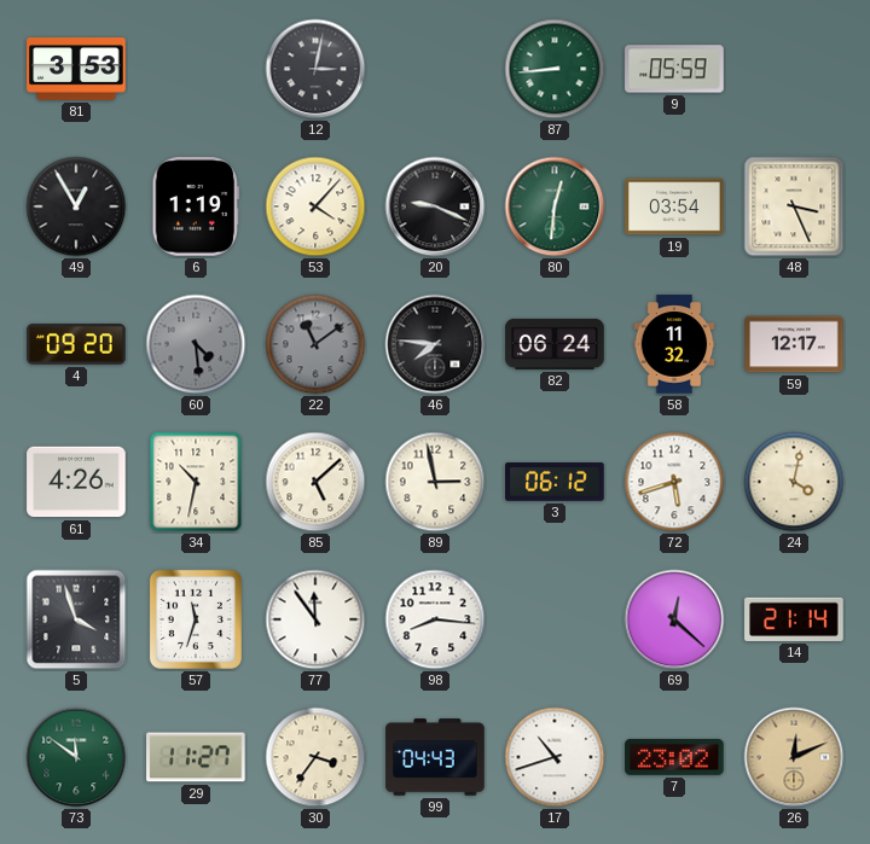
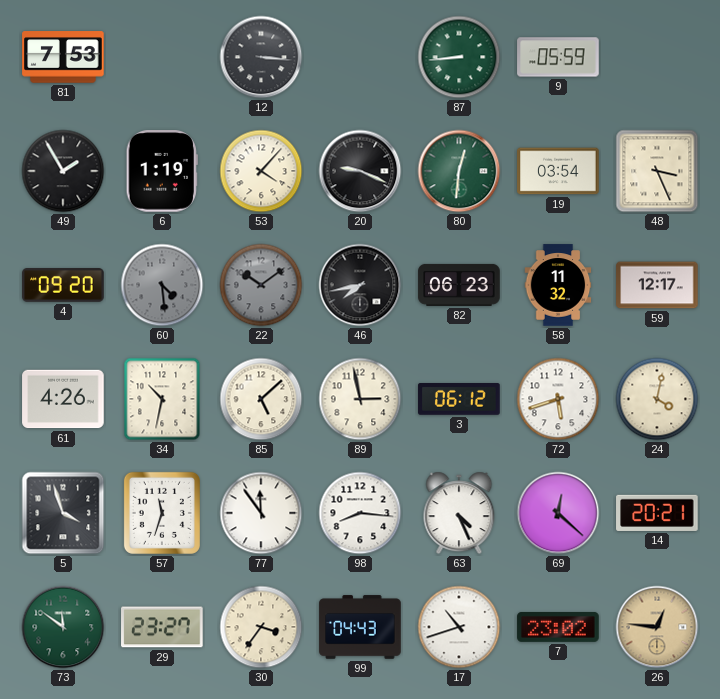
81: 3:53 -> 7:53 (63, 57)
12: 3:02 -> 3:16 (261, 57)
49: 12:55 -> 1:55 (63, 171)
22: 11:09 -> 10:09 (261, 285)
46: 7:46 -> 7:43 (360, 285)
82: 06:24 -> 06:23 (459, 285)
63: none -> 4:26 (459, 513)
14: 21:14 -> 20:21 (657, 513)
29: 11:27 -> 23:27 (162, 627)
26: 12:11 -> 12:46 (657, 627)
